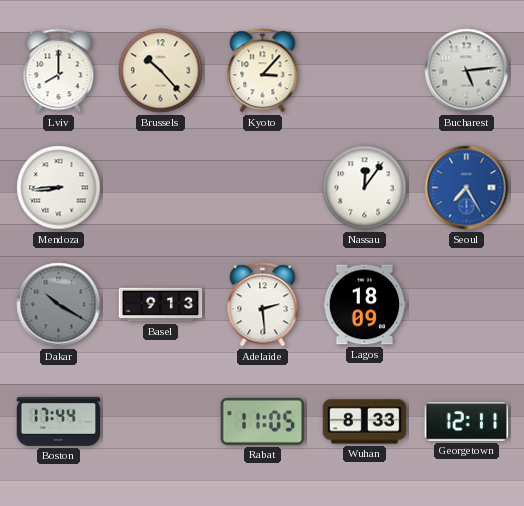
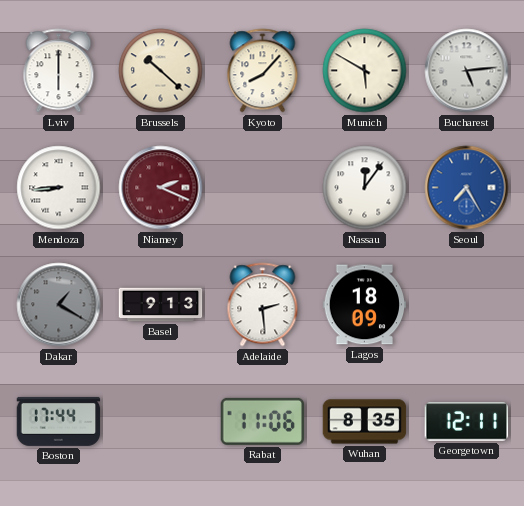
Lviv: 8:00 -> 6:00 (59, 71)
Brussels: 10:23 -> 10:22 (161, 71)
Kyoto: 3:07 -> 8:07 (263, 71)
Munich: none -> 5:50 (365, 71)
Niamey: none -> 2:19 (161, 188)
Dakar: 10:20 -> 1:20 (59, 305)
Rabat: 11:05 -> 11:06 (263, 421)
Wuhan: 8:33 -> 8:35 (365, 422)
